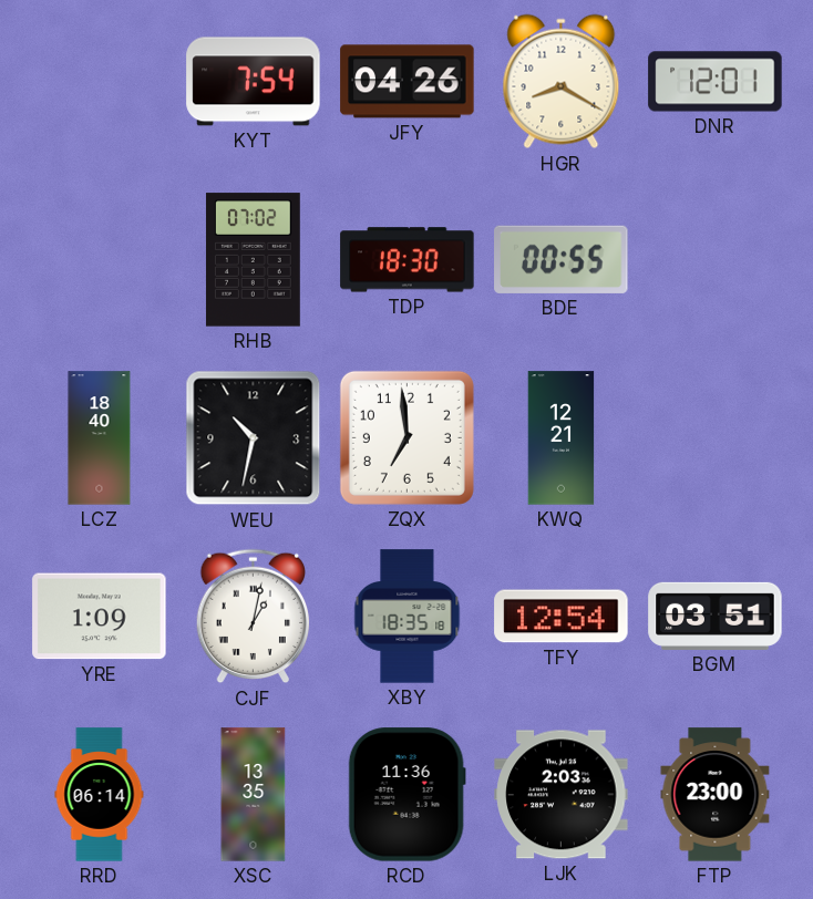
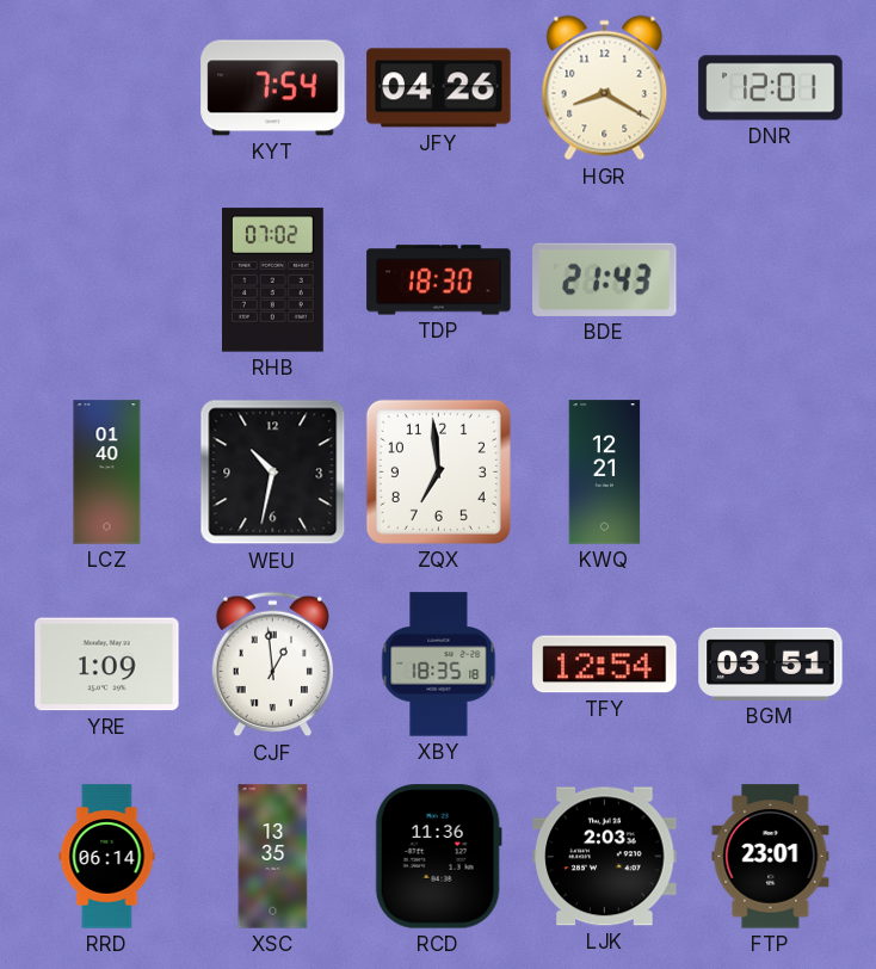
BDE: 00:55 -> 21:43 (605, 279)
LCZ: 18:40 -> 01:40 (107, 473)
CJF: 1:02 -> 12:59 (273, 665)
FTP: 23:00 -> 23:01 (771, 857)
